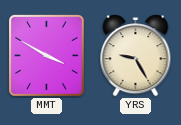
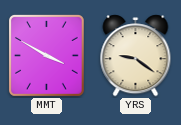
YRS: 9:25 -> 9:21 (136, 56)
